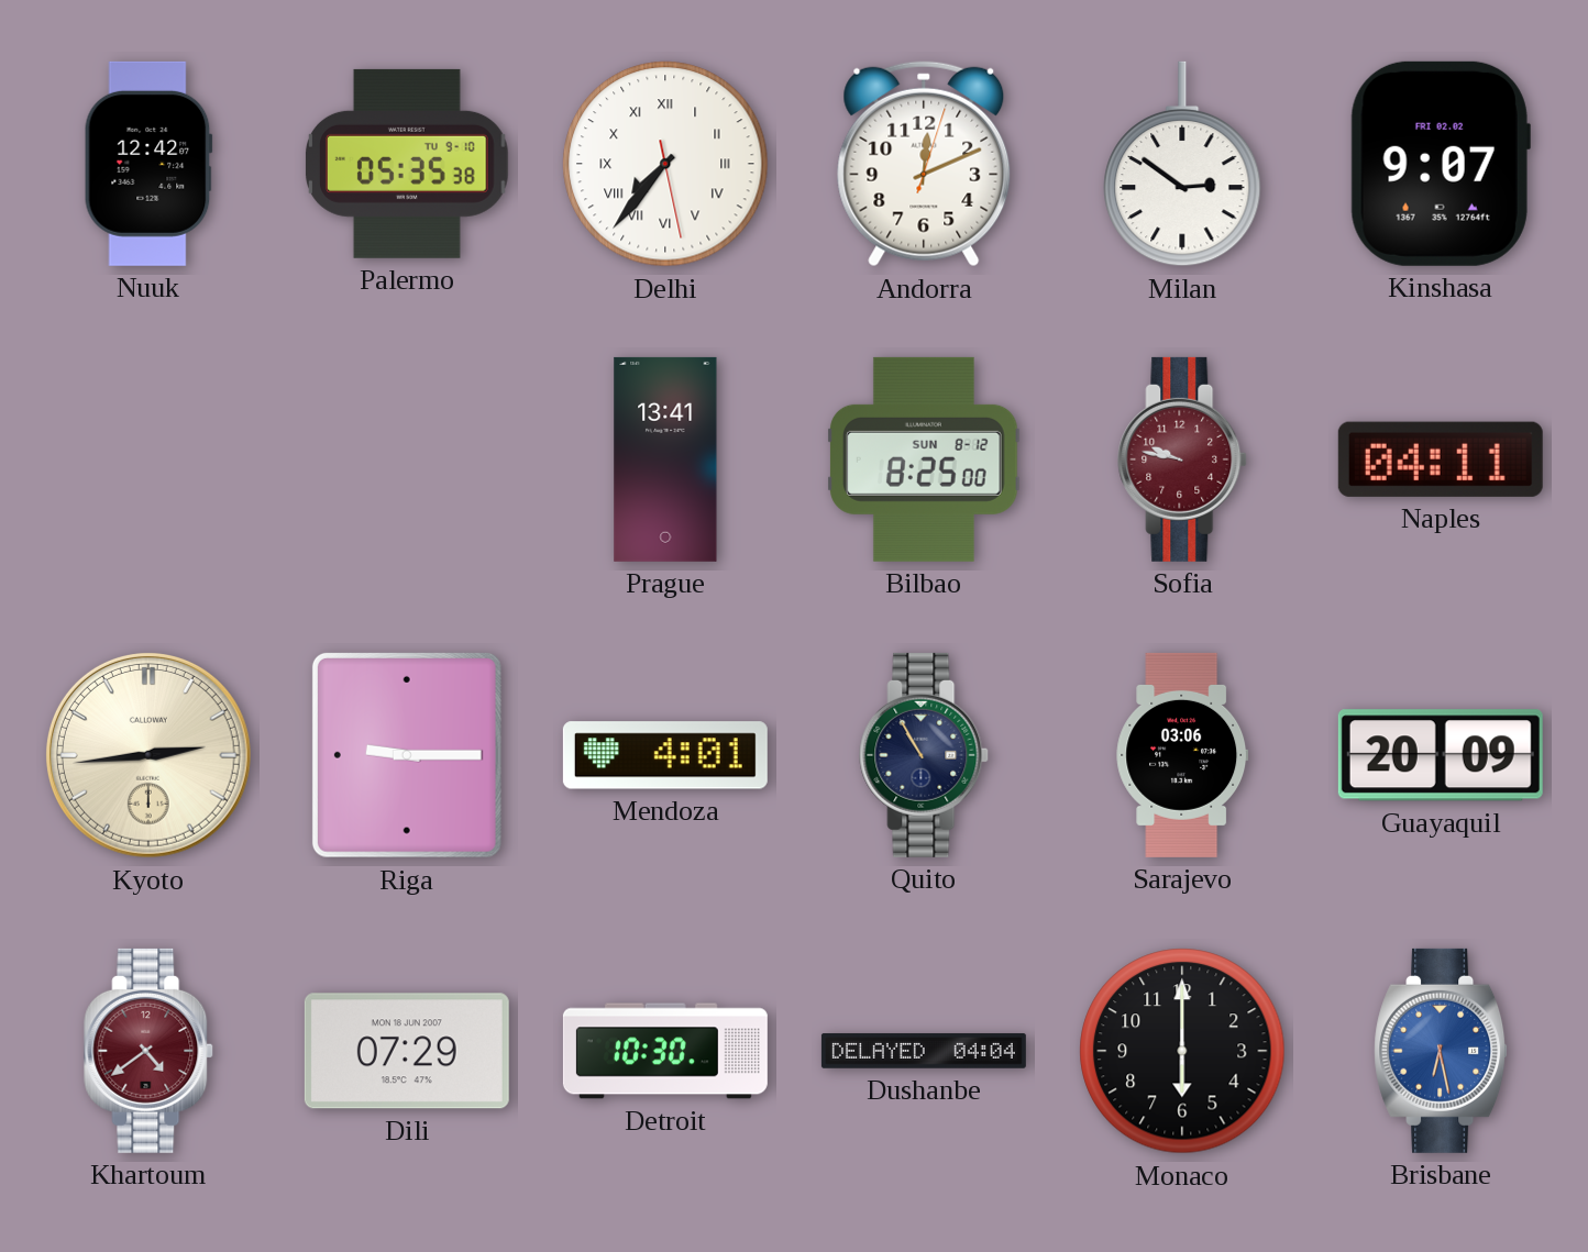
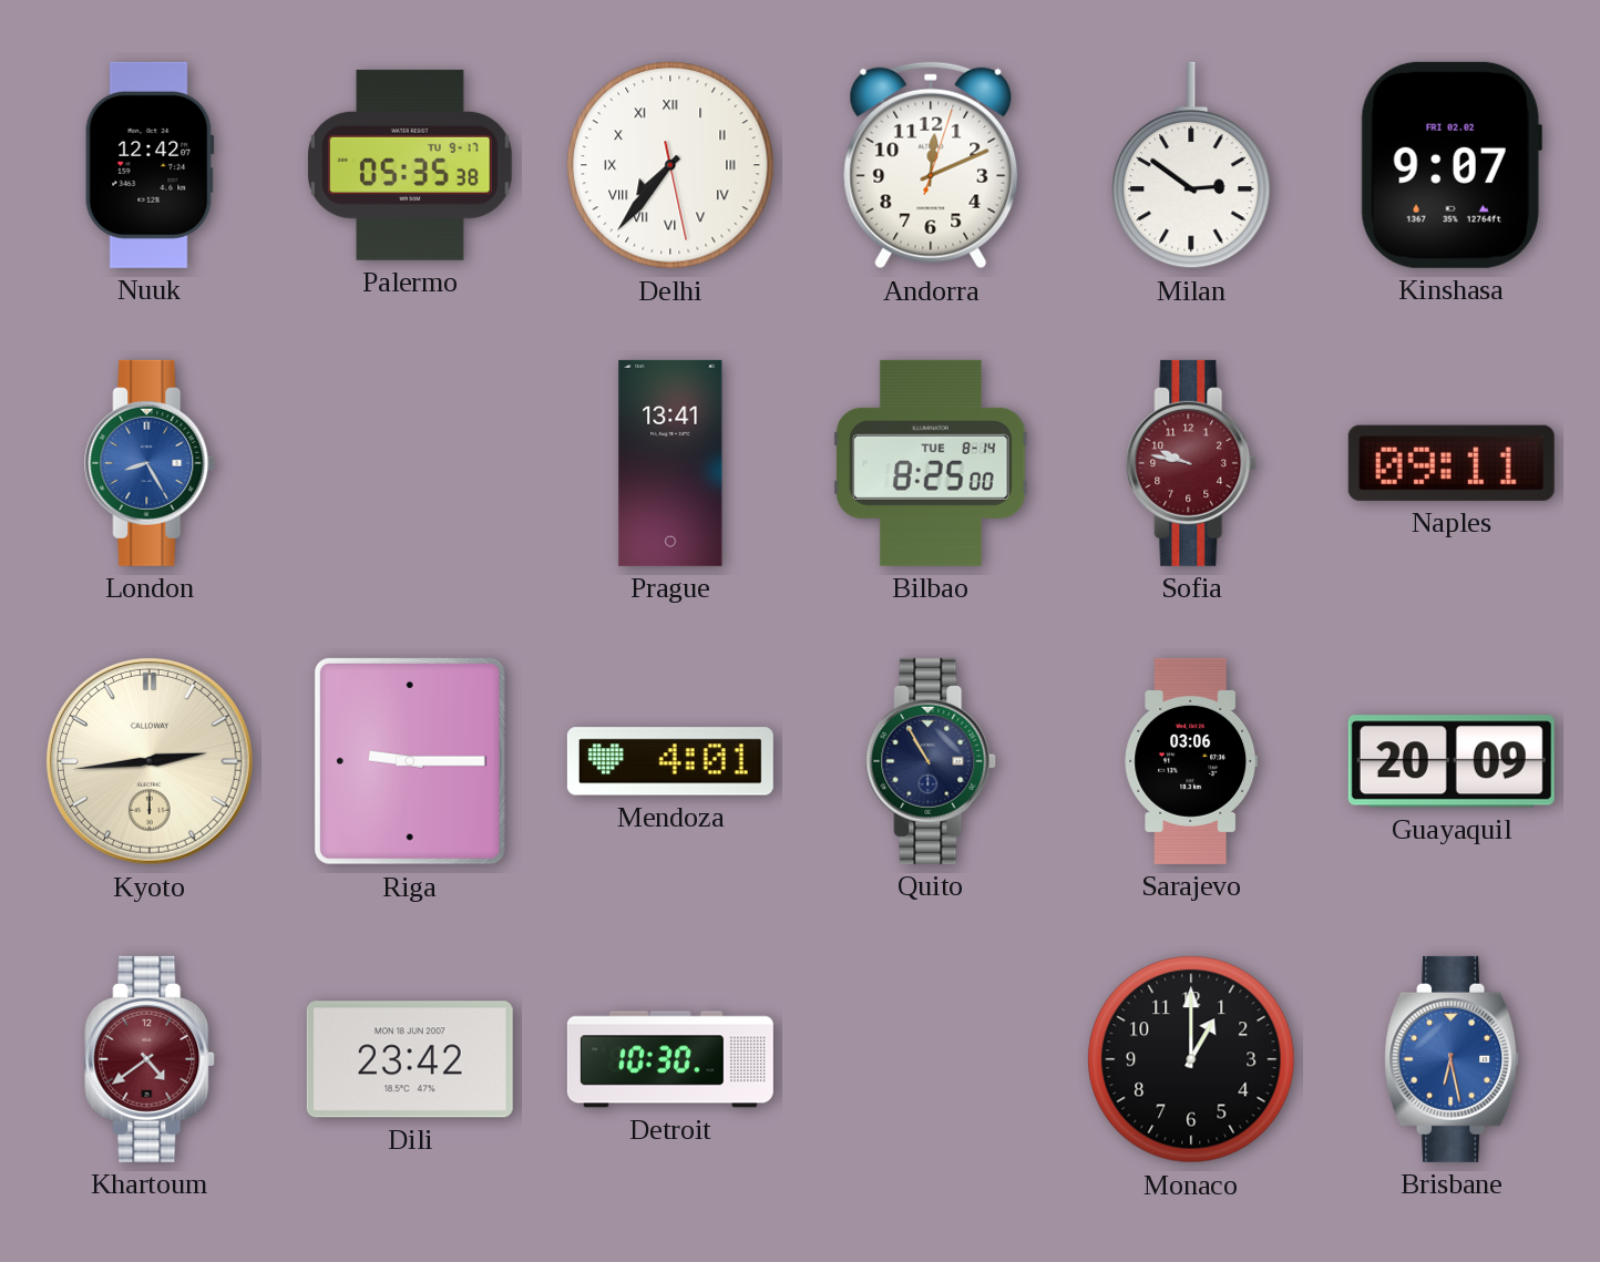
Palermo date: TU 9-10 -> TU 9-17 (411, 165)
London: none -> 8:25 (151, 463)
Bilbao date: SUN 8-12 -> TUE 8-14 (932, 463)
Naples: 04:11 -> 09:11 (1452, 463)
Dili: 07:29 -> 23:42 (410, 1059)
Dushanbe: 04:04 -> none (924, 1051)
Monaco: 6:00 -> 1:00 (1191, 1059)
